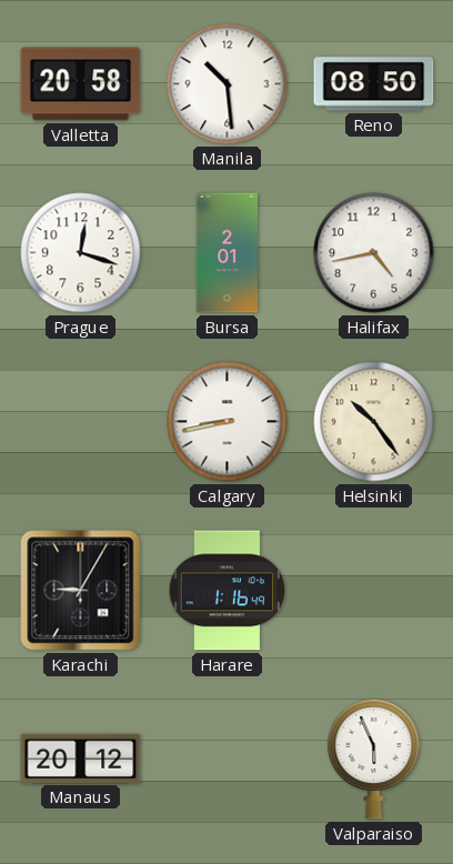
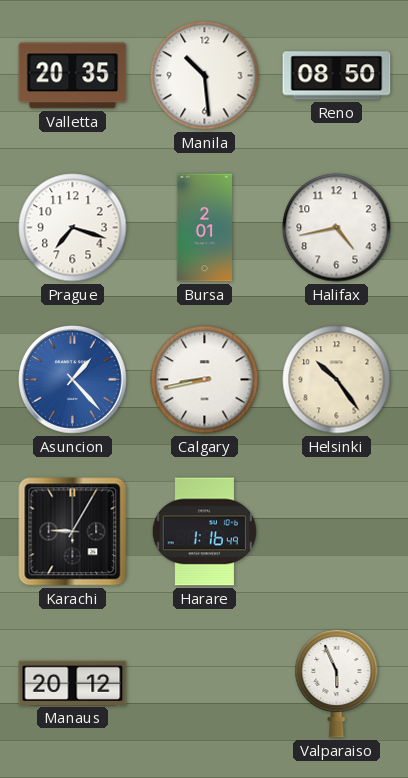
Valletta: 20:58 -> 20:35 (73, 76)
Prague: 12:18 -> 7:18 (73, 228)
Asuncion: none -> 1:23 (73, 380)
